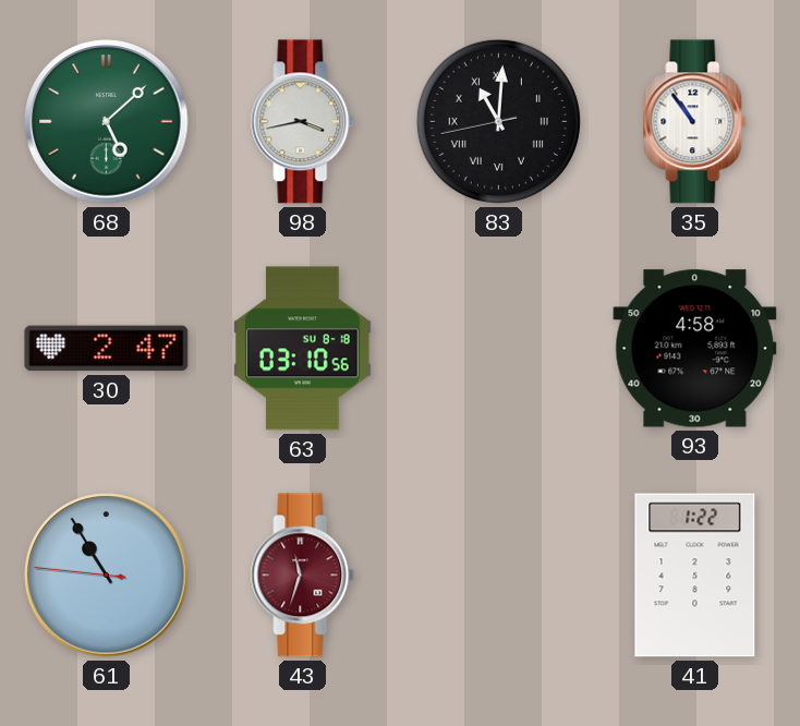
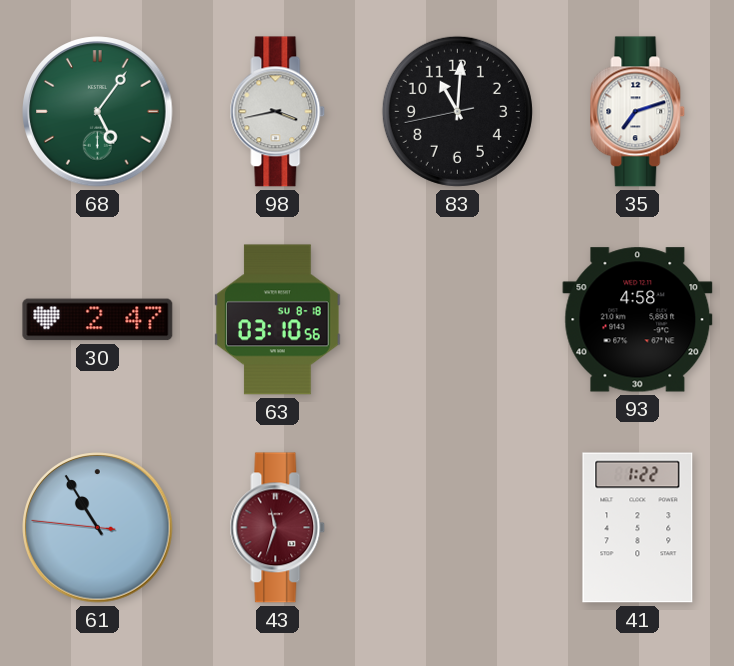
68: 5:08 -> 5:06 (98, 112)
83 numerals: Roman -> Arabic (457, 111)
35: 10:54 -> 7:12 (638, 112)
